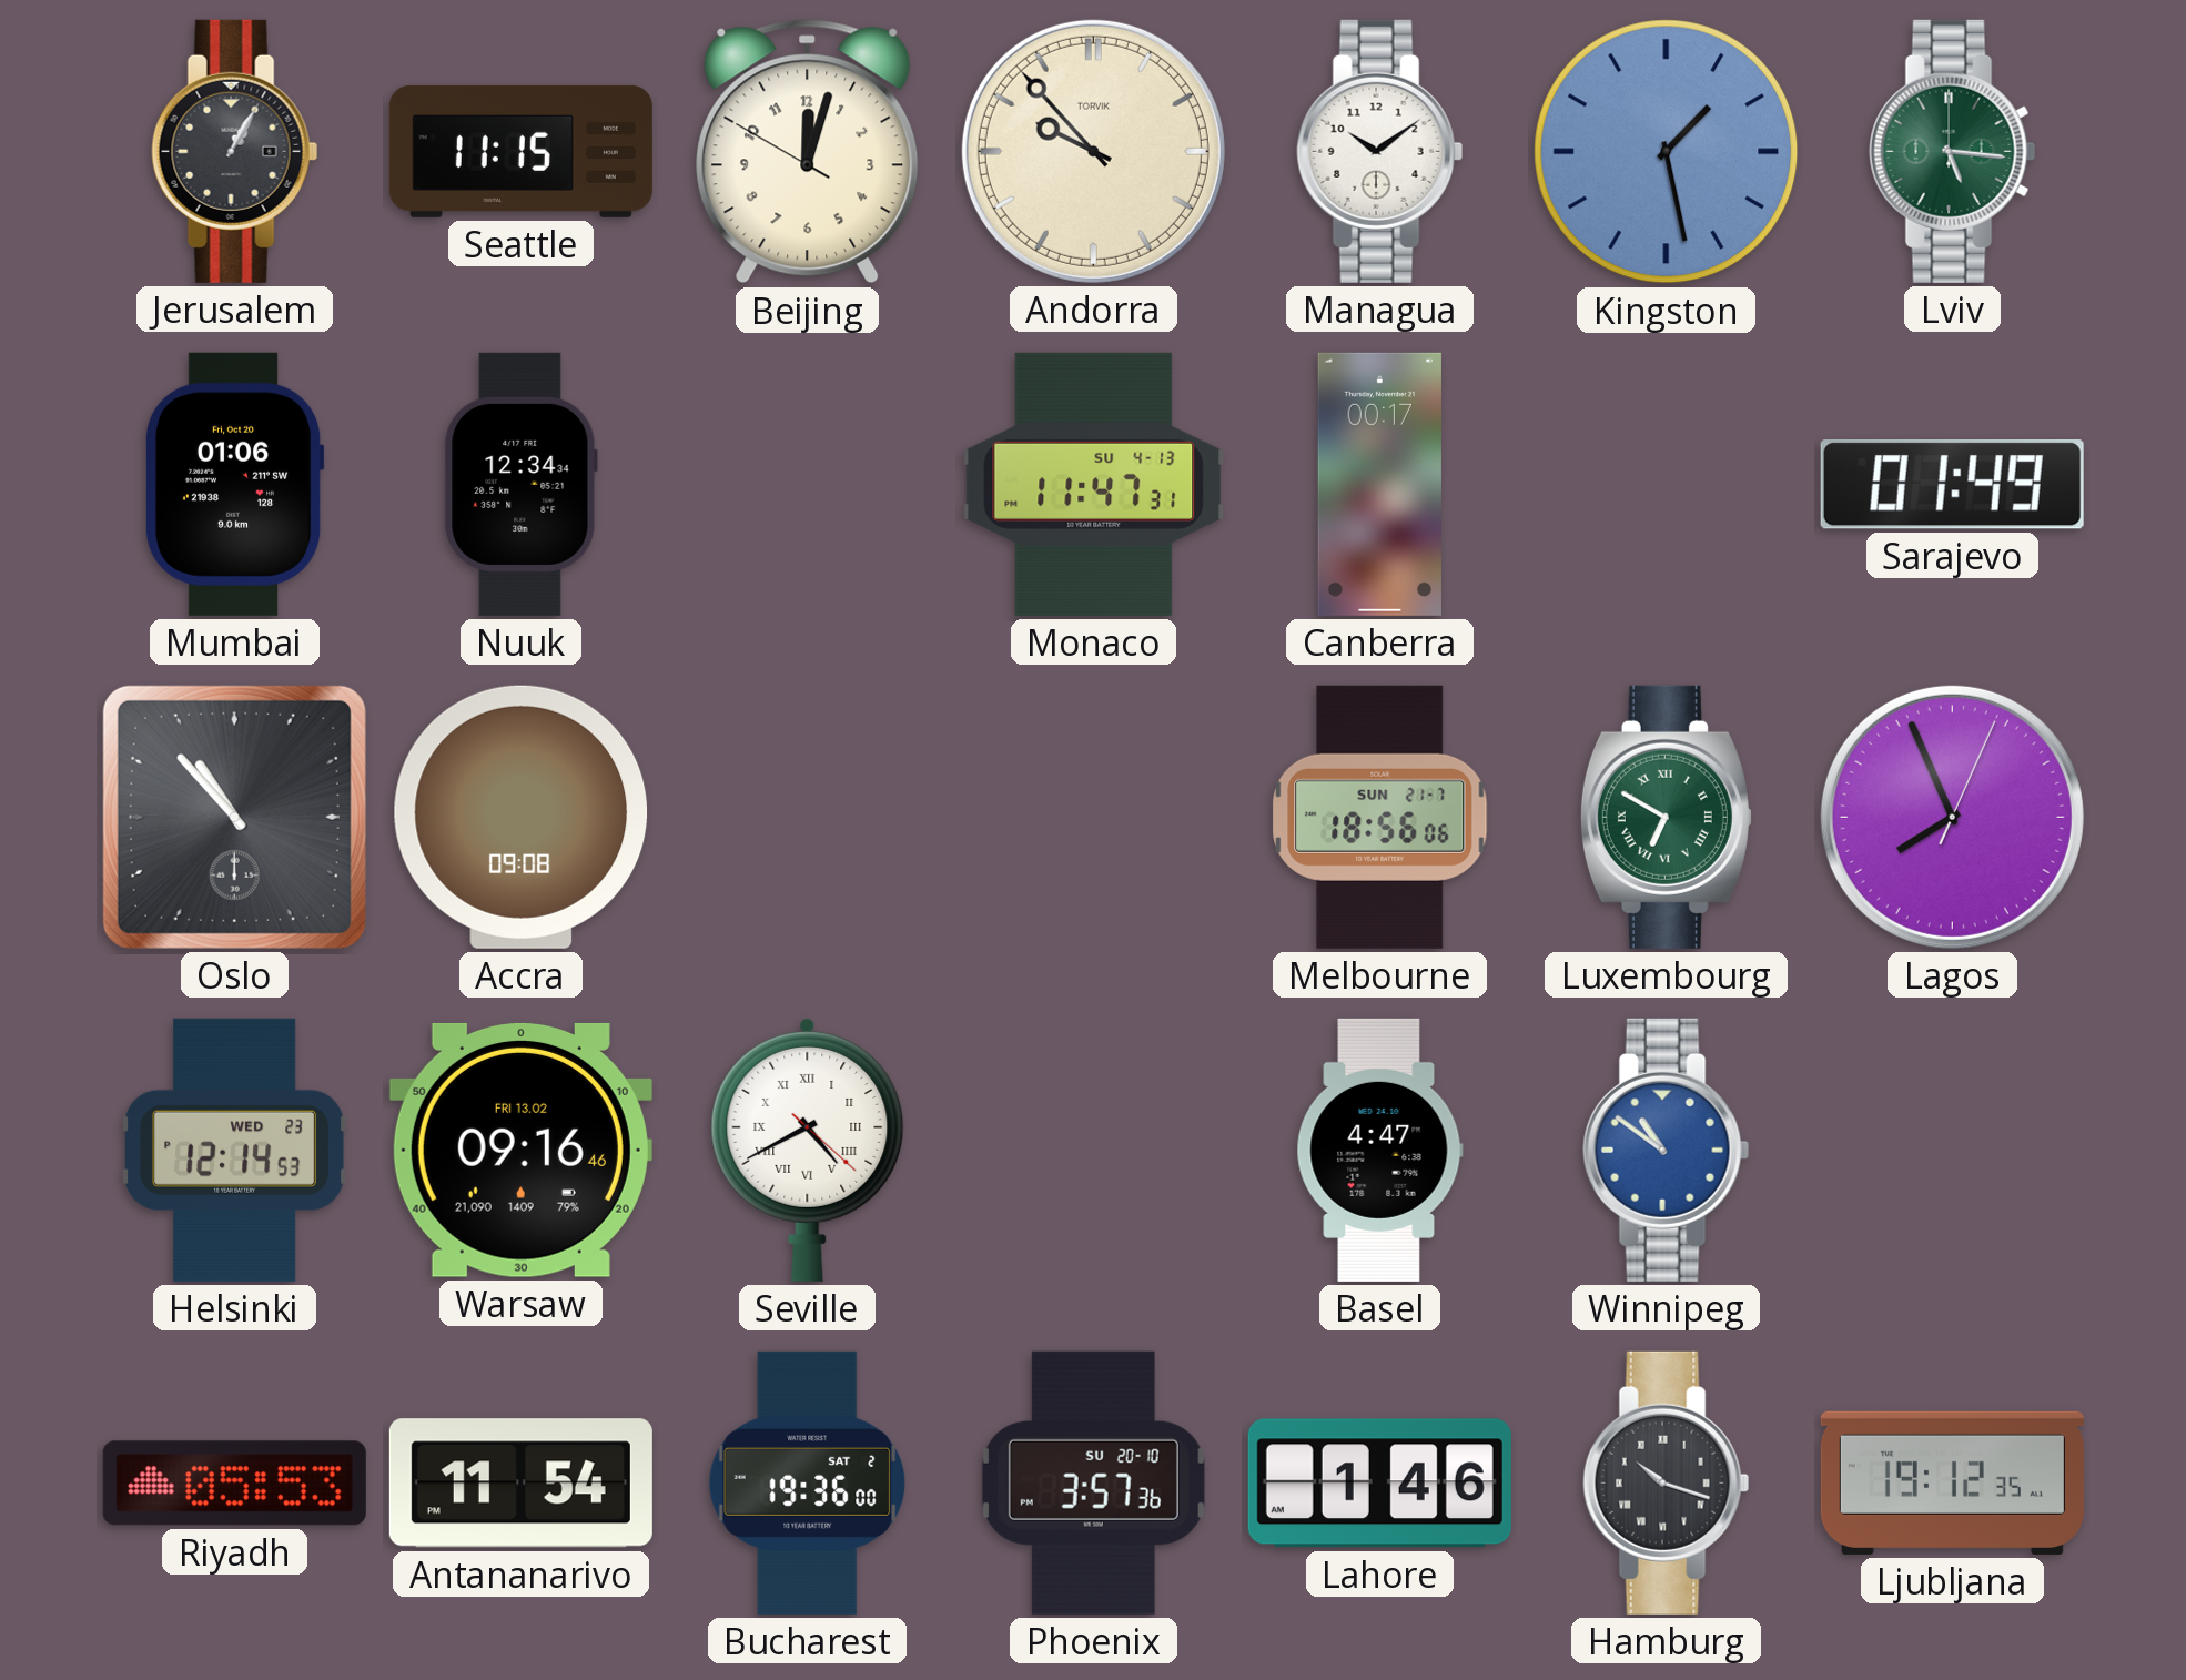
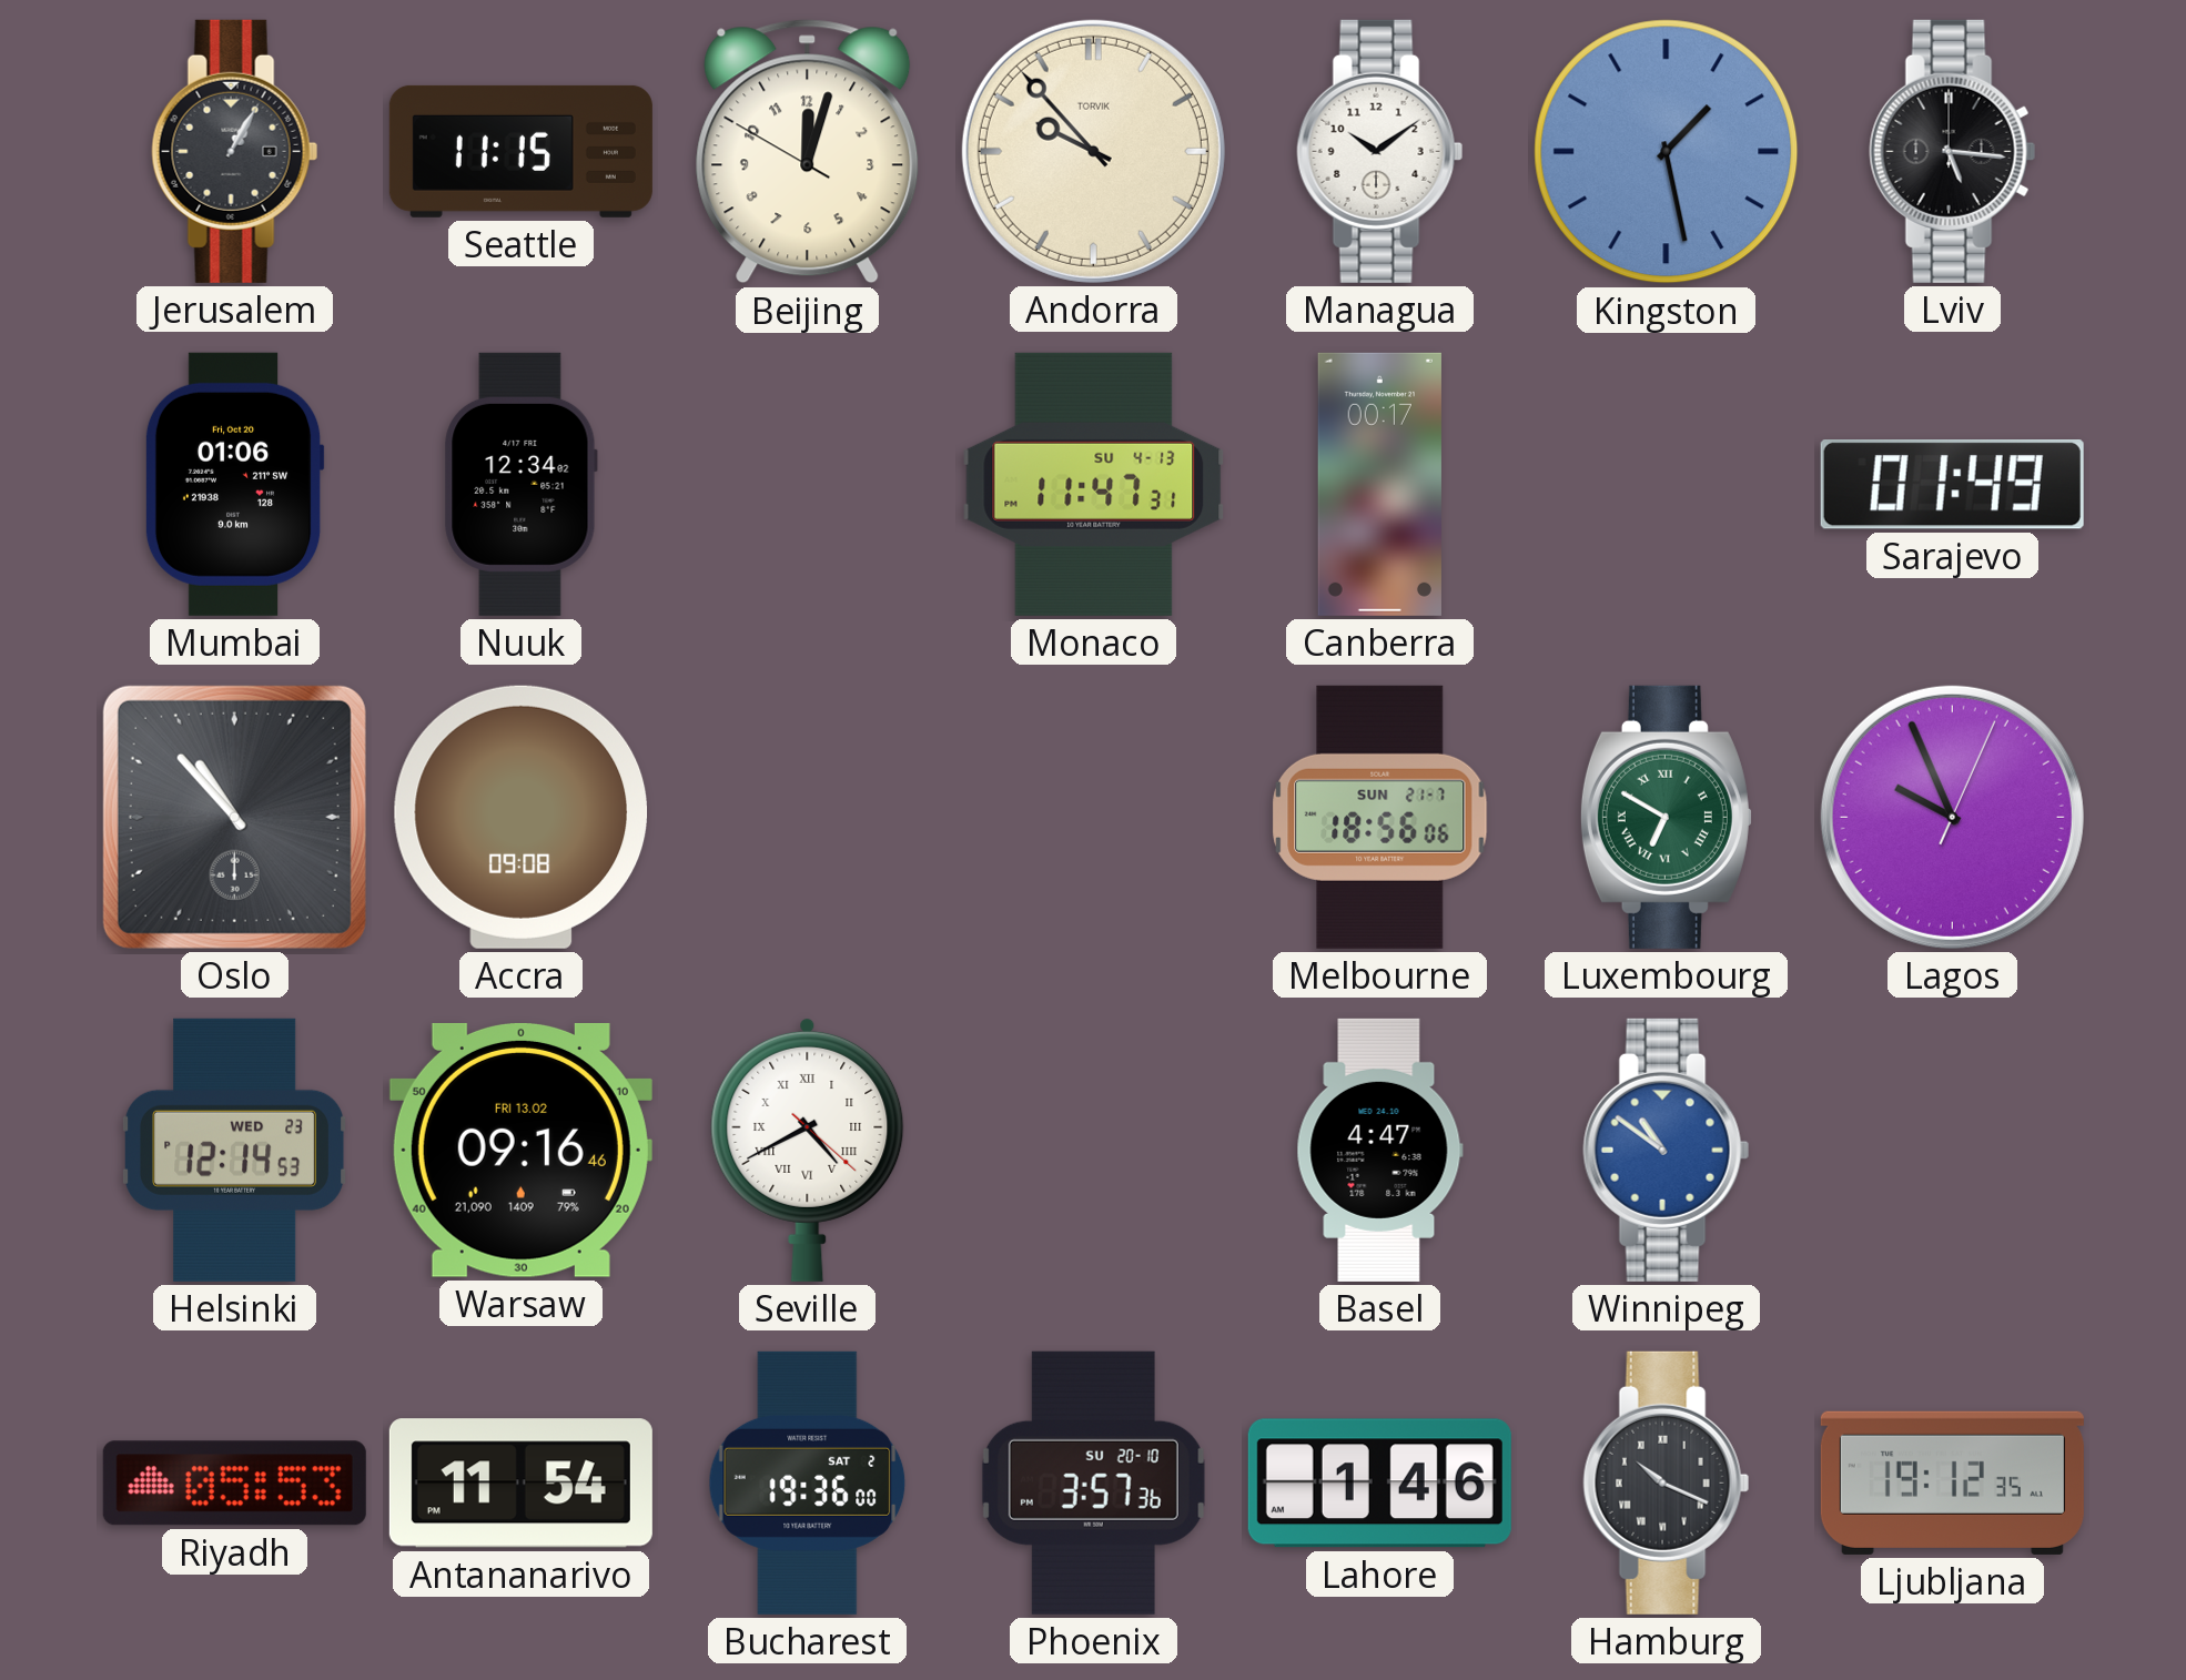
Lviv dial: green -> black (1953, 151)
Nuuk: 12:34:34 -> 12:34:02 (520, 484)
Lagos: 7:56 -> 9:56 (1952, 817)
Hamburg: 10:18 -> 10:19 (1667, 1482)
